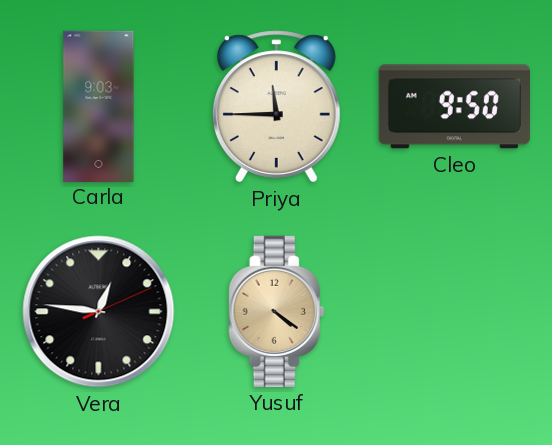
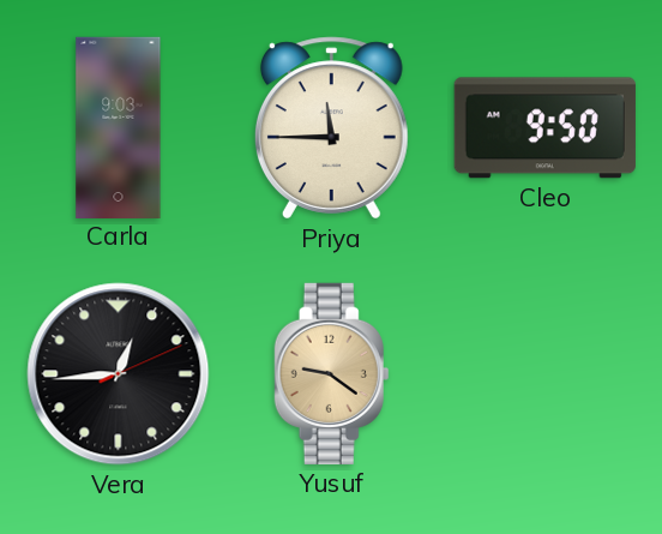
Vera: 12:46 -> 12:44 (119, 374)
Yusuf: 4:21 -> 9:21 (332, 373)
